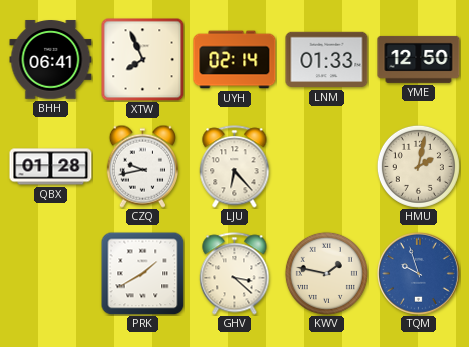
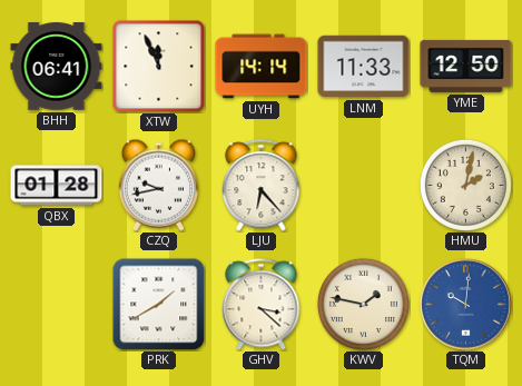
XTW: 7:56 -> 11:56 (158, 66)
UYH: 02:14 -> 14:14 (262, 67)
LNM: 01:33 -> 11:33 (364, 67)
TQM: 9:57 -> 10:01 (466, 305)
